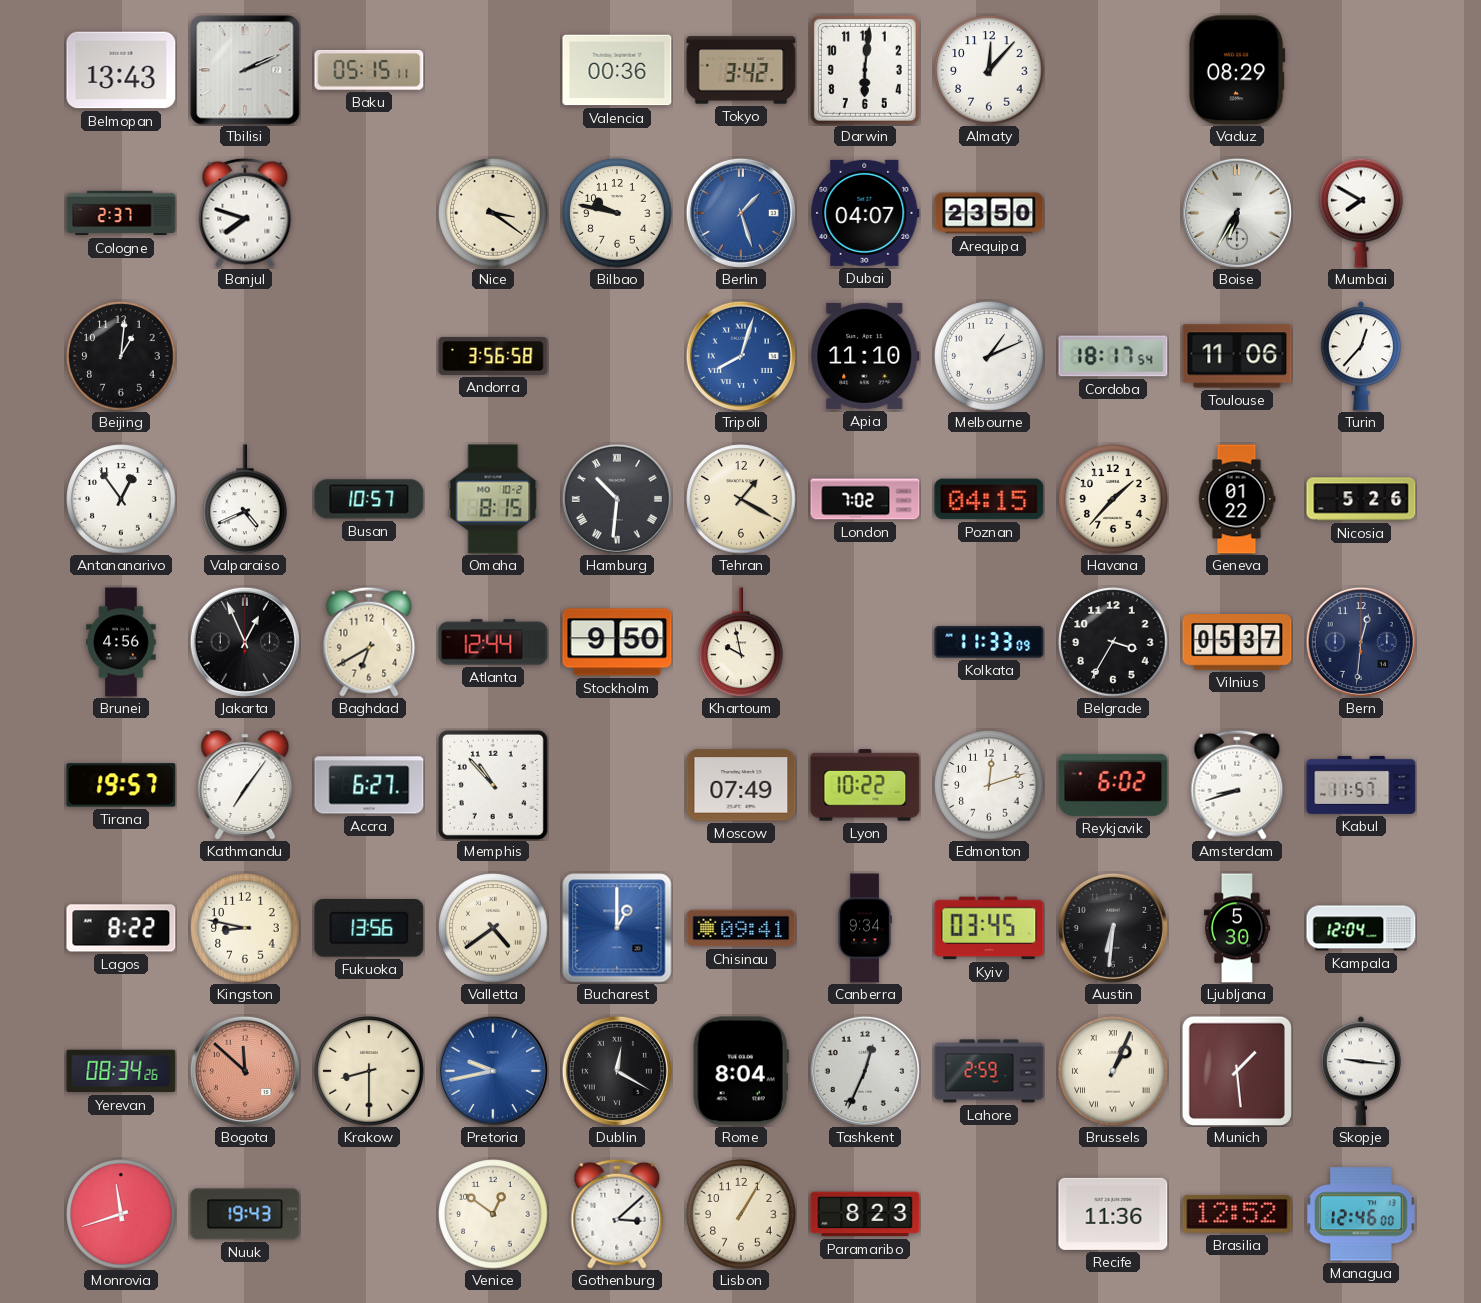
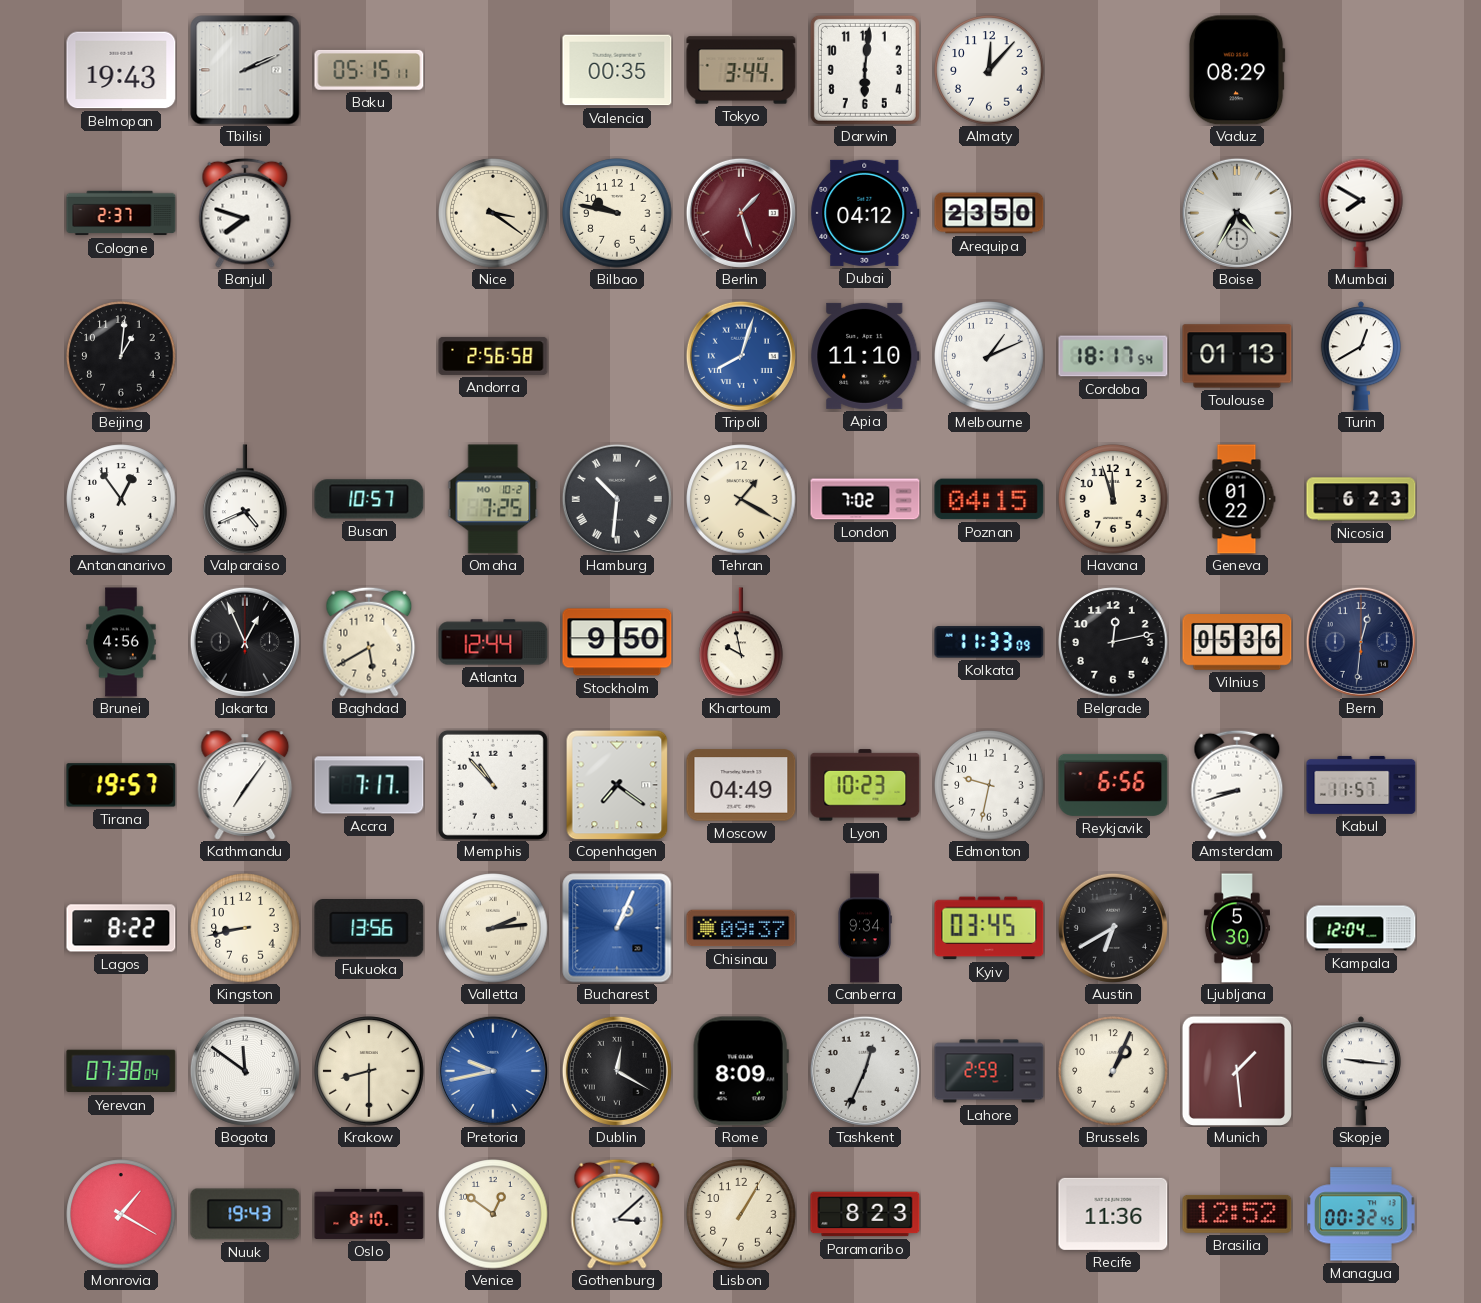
Belmopan: 13:43 -> 19:43 (121, 70)
Valencia: 00:36 -> 00:35 (617, 70)
Tokyo: 3:42 -> 3:44 (741, 70)
Berlin dial: blue -> burgundy (741, 213)
Dubai: 04:07 -> 04:12 (865, 213)
Boise: 6:35 -> 4:35 (1237, 213)
Andorra: 3:56 -> 2:56 (493, 356)
Toulouse: 11:06 -> 01:13 (1237, 356)
Turin: 12:37 -> 12:40 (1361, 356)
Omaha: 8:15 -> 7:25 (493, 499)
Havana: 1:37 -> 11:57 (1113, 499)
Nicosia: 5:26 -> 6:23 (1361, 499)
Baghdad: 6:40 -> 5:40 (369, 642)
Belgrade: 3:35 -> 12:13 (1113, 642)
Vilnius: 05:37 -> 05:36 (1237, 643)
Accra: 6:27 -> 7:17 (369, 785)
Copenhagen: none -> 7:21 (617, 785)
Moscow: 07:49 -> 04:49 (741, 785)
Lyon: 10:22 -> 10:23 (865, 785)
Edmonton: 12:12 -> 9:32 (989, 785)
Reykjavik: 6:02 -> 6:56 (1113, 785)
Kingston: 8:47 -> 8:43 (245, 928)
Valletta: 4:39 -> 2:14 (493, 928)
Bucharest: 1:00 -> 1:04 (617, 928)
Chisinau: 09:41 -> 09:37 (741, 928)
Austin: 6:31 -> 6:40 (1113, 928)
Yerevan: 08:34 -> 07:38 (121, 1071)
Bogota: 11:52 -> 11:51 (245, 1071)
Bogota dial: salmon -> white (245, 1071)
Rome: 8:04 -> 8:09 (741, 1071)
Brussels numerals: Roman -> Arabic (1113, 1071)
Monrovia: 11:42 -> 1:20 (121, 1214)
Oslo: none -> 8:10 (369, 1214)
Managua: 12:46 -> 00:32 (1362, 1214)
